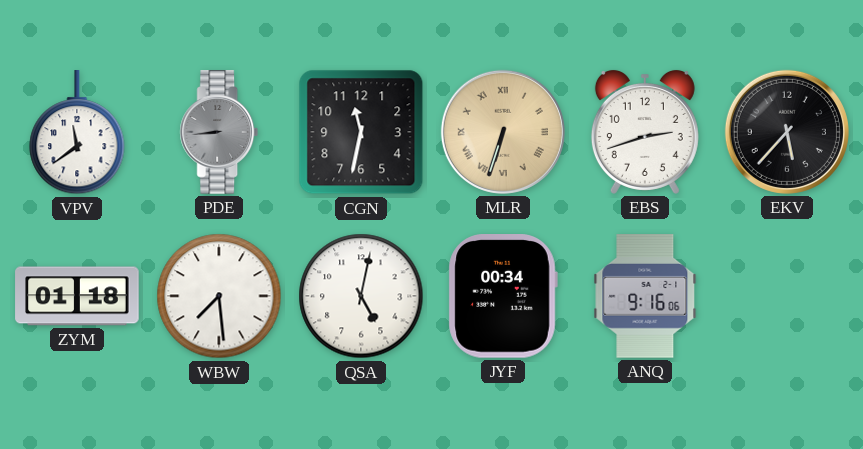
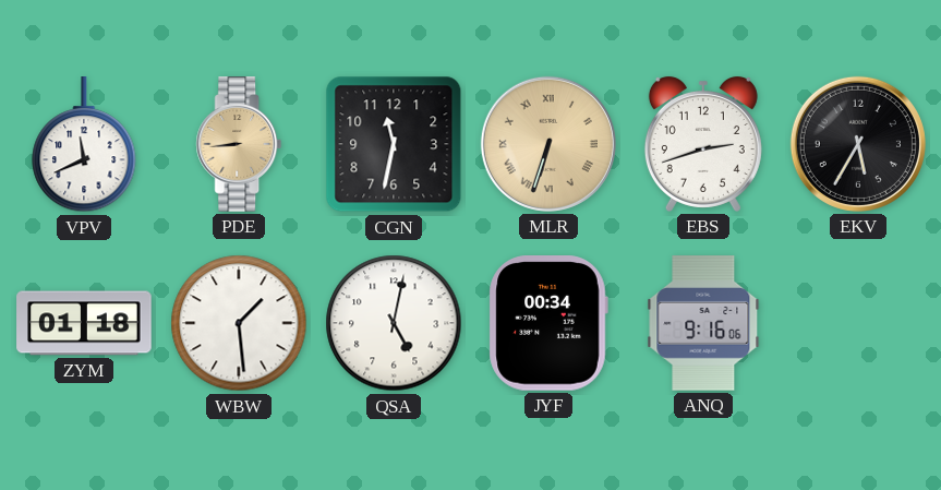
VPV: 11:39 -> 11:41 (84, 145)
PDE dial: grey -> champagne (239, 144)
EKV: 5:37 -> 5:35 (858, 144)
WBW: 7:29 -> 1:29 (239, 323)
